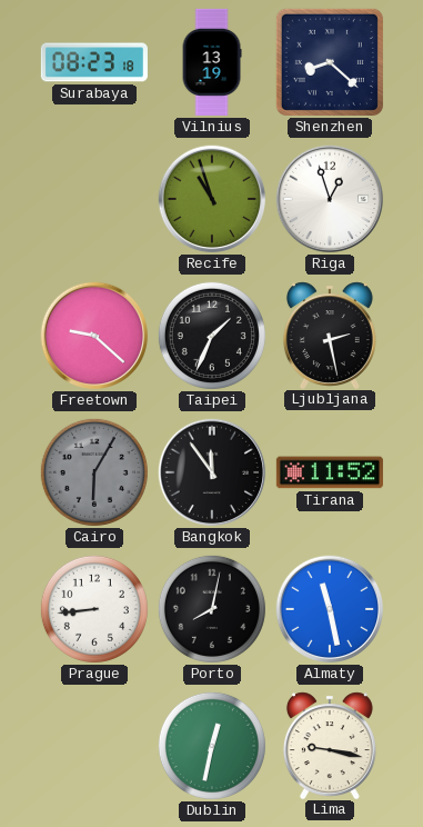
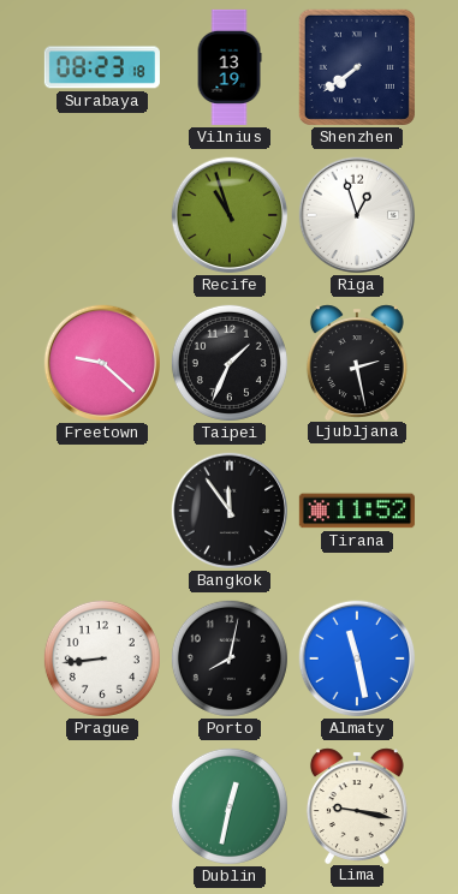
Shenzhen: 8:22 -> 7:39 (357, 67)
Cairo: 6:05 -> none (94, 472)
